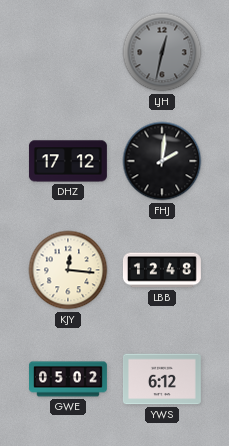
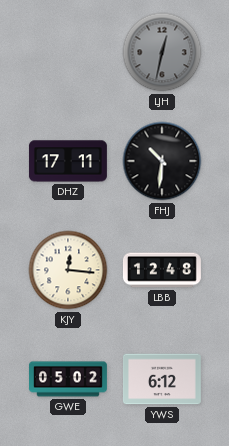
DHZ: 17:12 -> 17:11 (68, 161)
FHJ: 2:01 -> 10:31 (162, 161)
